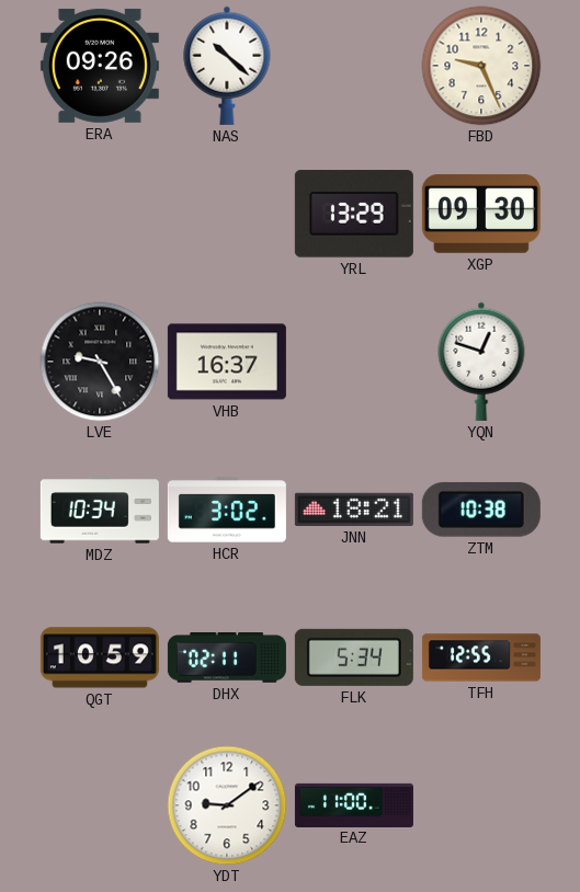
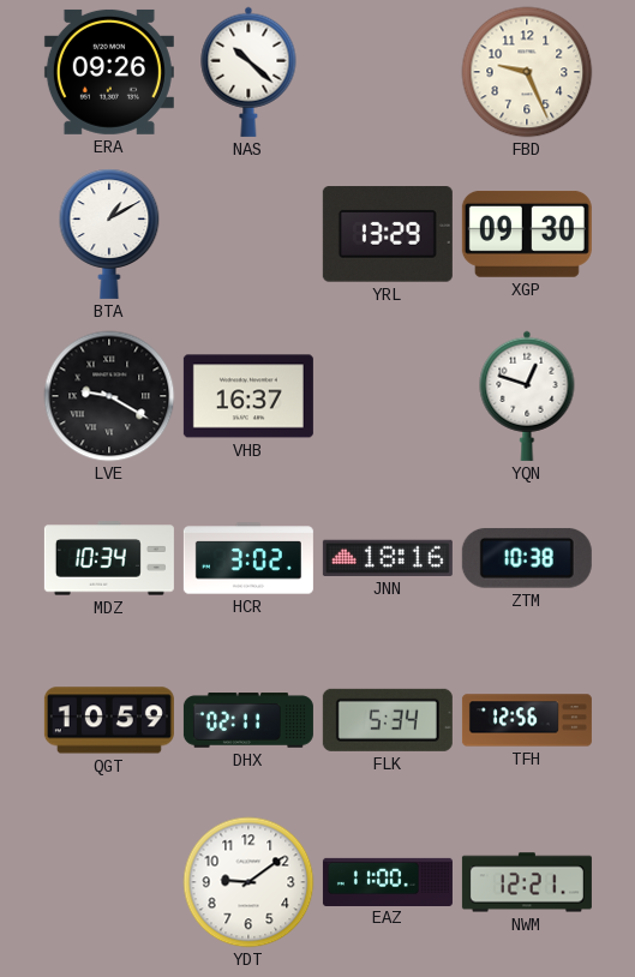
BTA: none -> 1:10 (109, 234)
LVE: 9:25 -> 9:20 (109, 396)
JNN: 18:21 -> 18:16 (388, 558)
TFH: 12:55 -> 12:56 (527, 720)
NWM: none -> 12:21 (527, 882)
